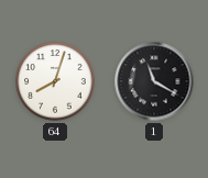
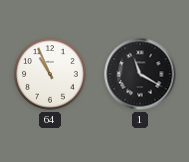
64: 8:03 -> 10:56 (50, 74)
